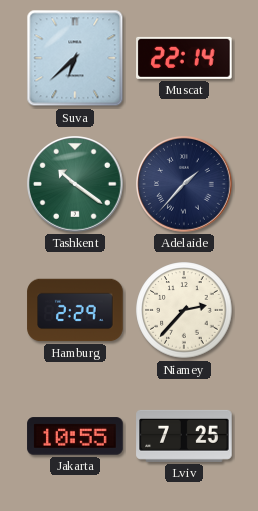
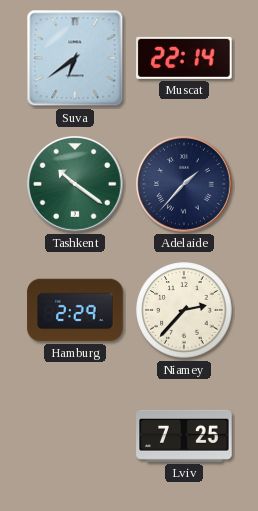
Suva: 6:38 -> 6:39 (75, 58)
Jakarta: 10:55 -> none (75, 436)
